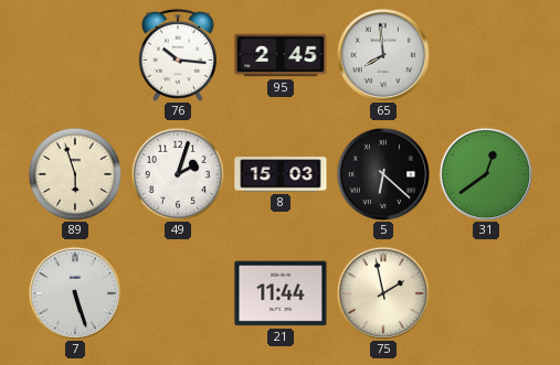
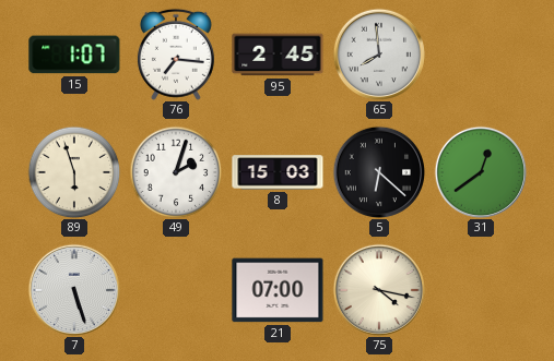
15: none -> 1:07 (74, 55)
76: 10:16 -> 7:16 (176, 55)
21: 11:44 -> 07:00 (278, 290)
75: 1:58 -> 4:17 (378, 289)
